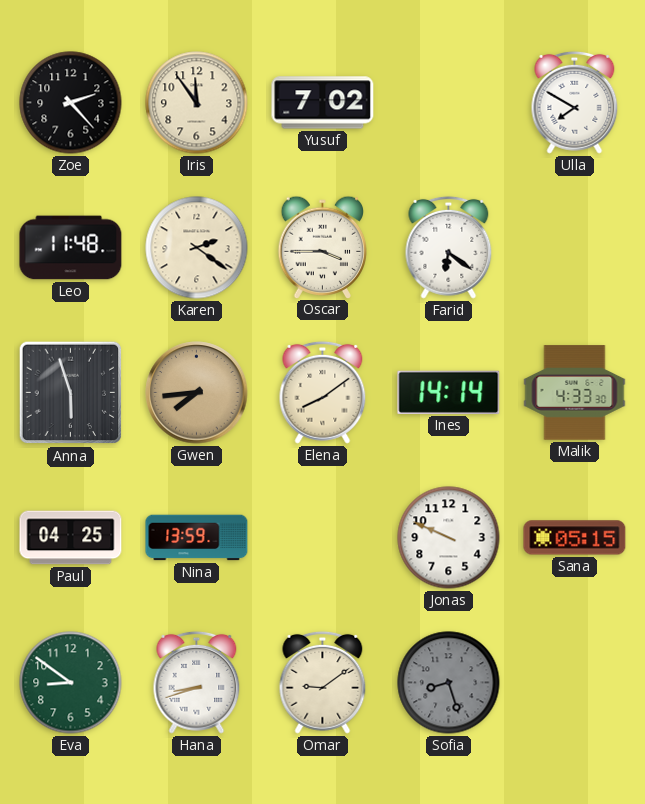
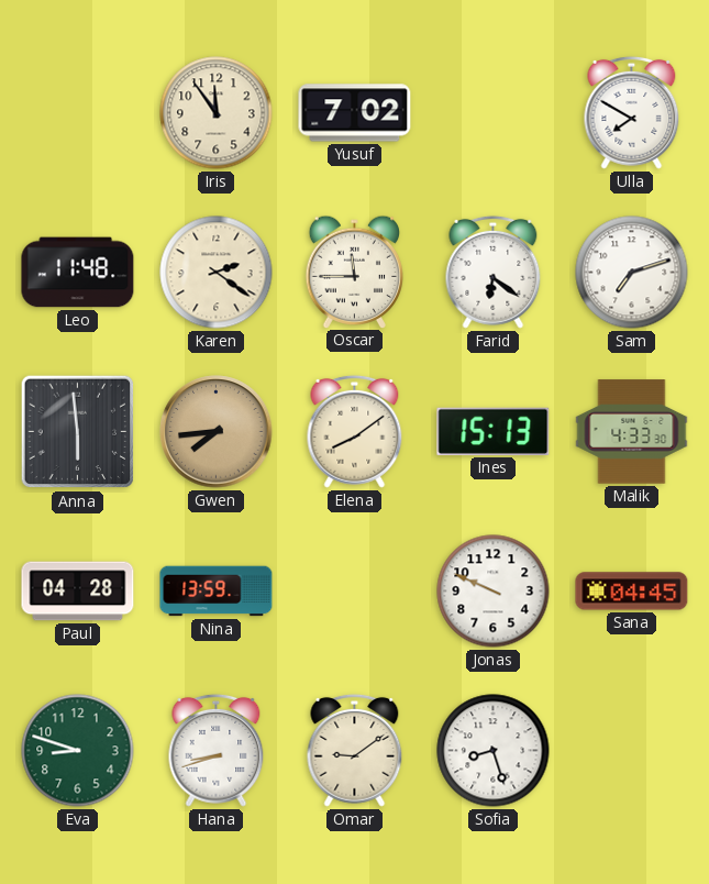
Zoe: 2:23 -> none (71, 103)
Oscar: 3:45 -> 11:45 (354, 272)
Sam: none -> 7:12 (632, 273)
Anna: 5:57 -> 5:59 (78, 432)
Ines: 14:14 -> 15:13 (494, 431)
Paul: 04:25 -> 04:28 (78, 592)
Sana: 05:15 -> 04:45 (632, 592)
Eva: 8:51 -> 8:48 (78, 751)
Sofia dial: grey -> white (494, 751)
